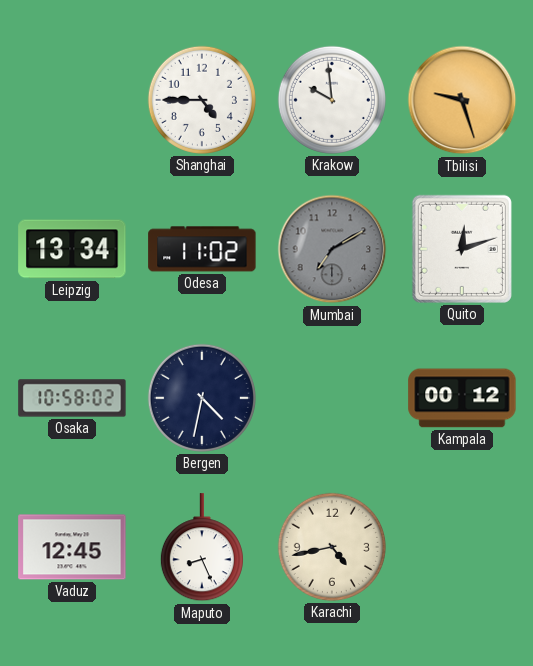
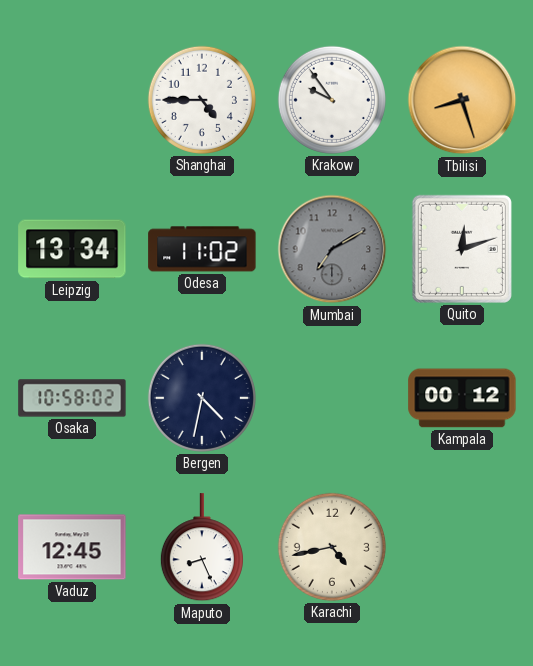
Krakow: 9:59 -> 9:54 (332, 100)
Tbilisi: 9:27 -> 8:27 (462, 100)
